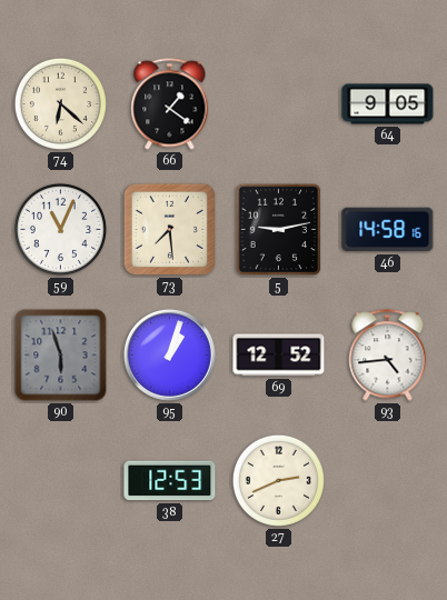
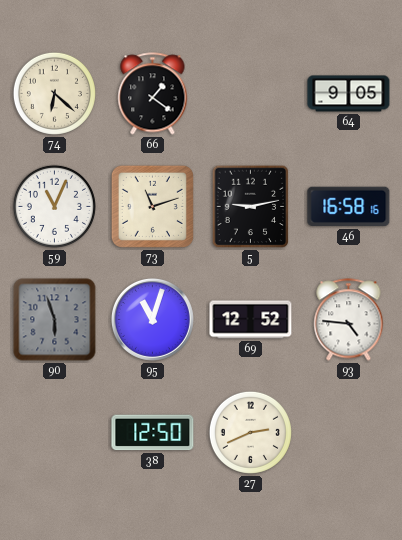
73: 7:29 -> 11:12 (152, 206)
46: 14:58 -> 16:58 (349, 207)
95: 1:03 -> 11:03 (152, 319)
93: 4:44 -> 4:46 (349, 320)
38: 12:53 -> 12:50 (153, 433)
